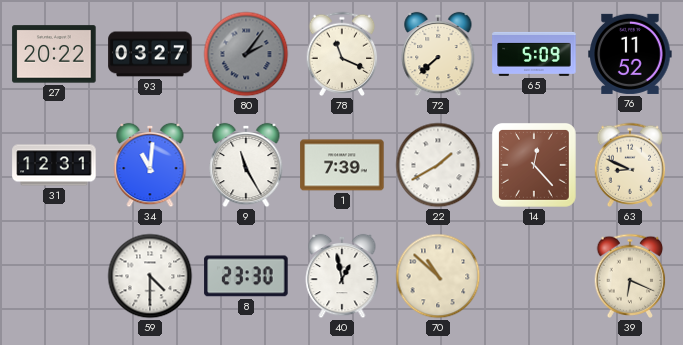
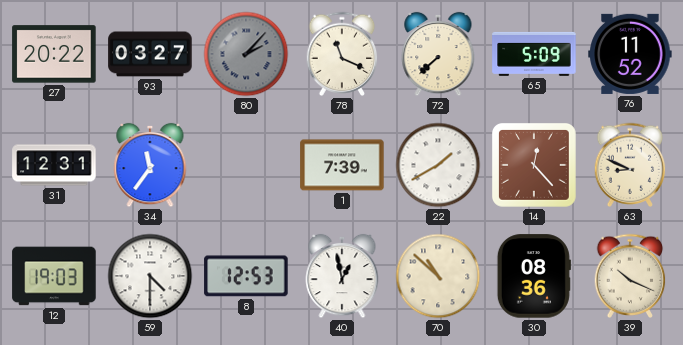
80: 2:06 -> 2:07 (246, 54)
34: 11:01 -> 11:36 (150, 165)
9: 11:25 -> none (246, 165)
12: none -> 19:03 (54, 276)
8: 23:30 -> 12:53 (246, 276)
30: none -> 08:36 (534, 276)
39: 6:19 -> 10:19 (630, 276)
